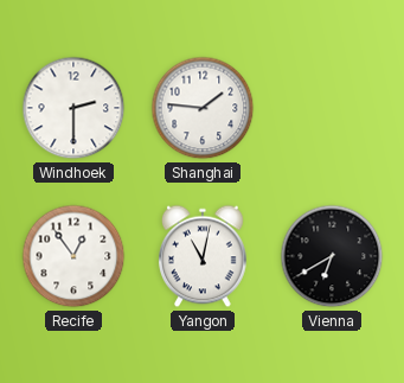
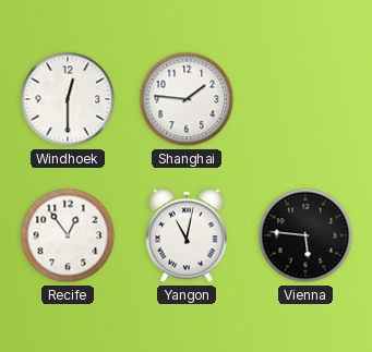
Windhoek: 2:30 -> 12:30 (68, 99)
Vienna: 6:40 -> 5:46 (305, 235)
